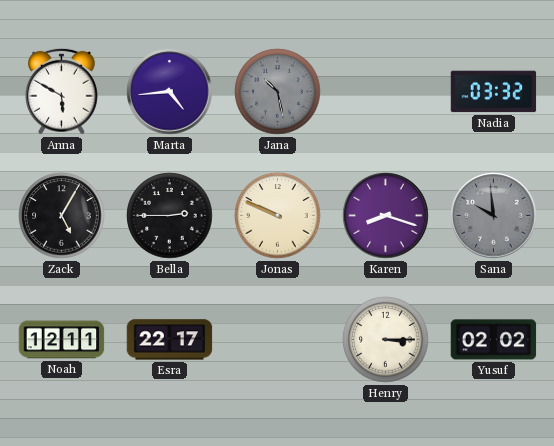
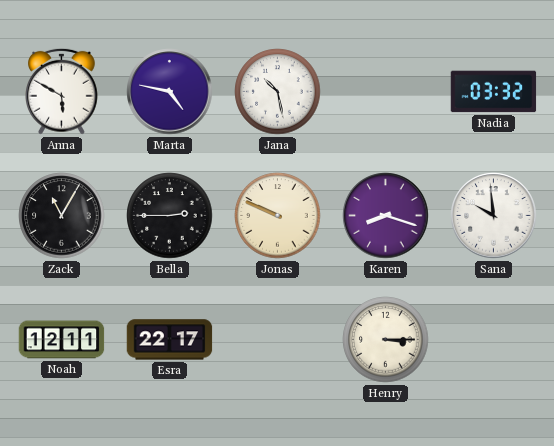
Marta: 4:44 -> 4:47 (170, 92)
Jana dial: grey -> white (278, 92)
Zack: 5:05 -> 11:05 (62, 216)
Sana dial: grey -> white (494, 216)
Yusuf: 02:02 -> none (494, 340)
